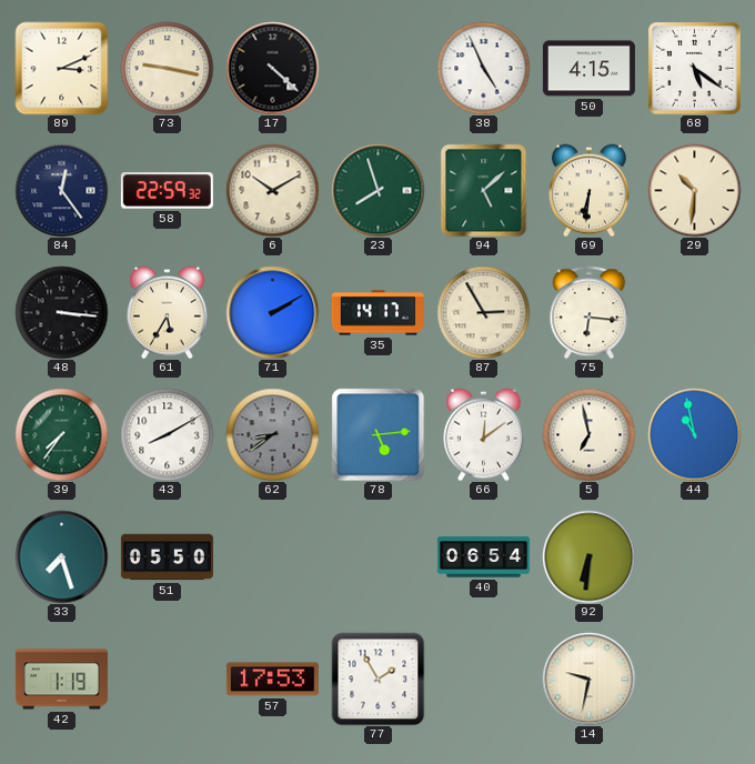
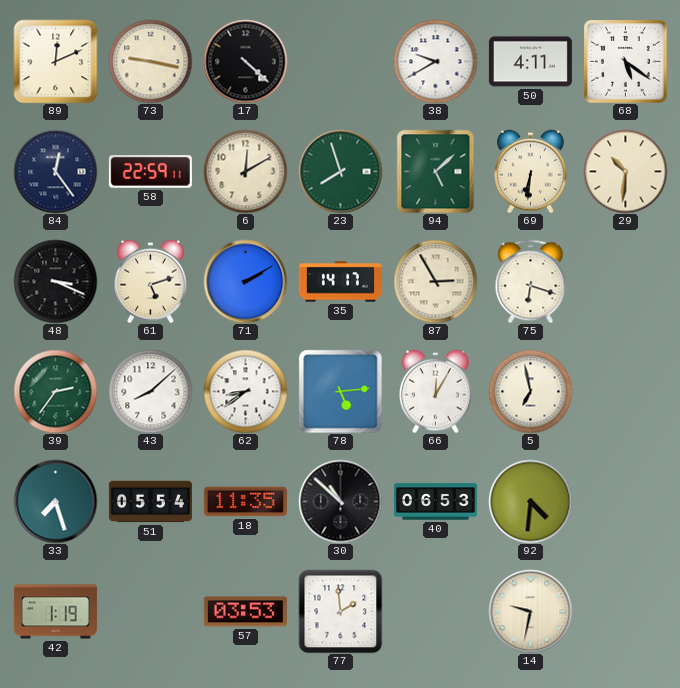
89: 3:11 -> 12:11 (55, 61)
38: 4:56 -> 9:40 (435, 61)
50: 4:15 -> 4:11 (530, 62)
58: 22:59:32 -> 22:59:11 (150, 172)
6: 10:10 -> 12:10 (245, 171)
48: 3:16 -> 3:19 (55, 281)
61: 5:35 -> 5:12 (151, 281)
75: 6:16 -> 6:18 (531, 281)
39: 7:36 -> 2:36 (55, 391)
43: 8:10 -> 8:08 (150, 391)
62 dial: grey -> white (245, 391)
66: 12:09 -> 12:05 (436, 391)
44: 10:58 -> none (694, 434)
51: 05:50 -> 05:54 (150, 502)
18: none -> 11:35 (245, 502)
30: none -> 10:52 (340, 501)
40: 06:54 -> 06:53 (435, 502)
92: 6:31 -> 4:31 (530, 501)
57: 17:53 -> 03:53 (245, 612)
77: 1:55 -> 1:59 (340, 611)
